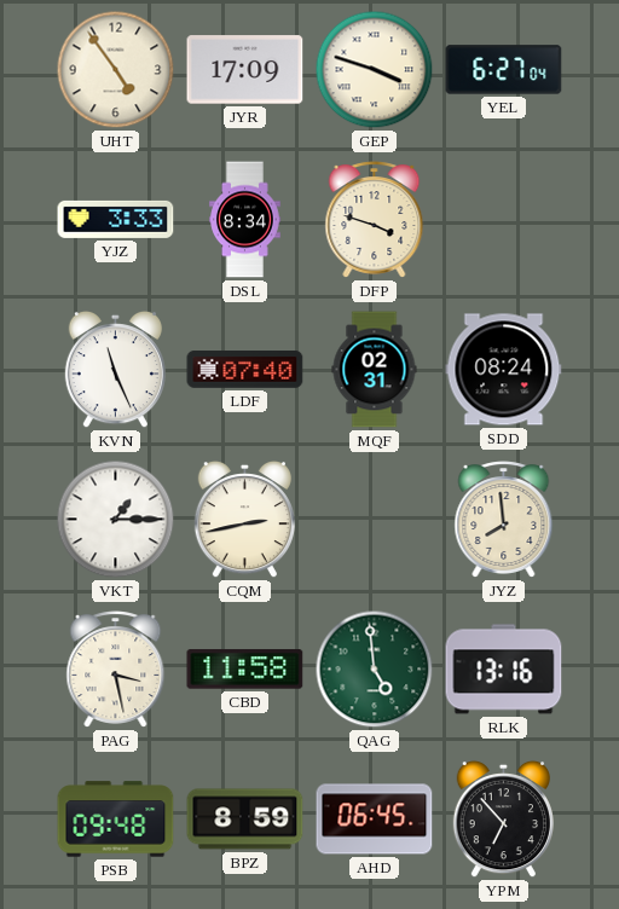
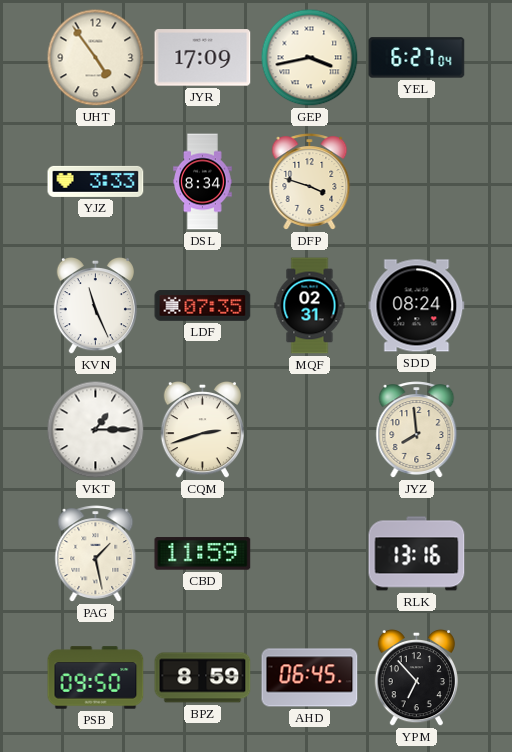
GEP: 3:48 -> 3:43 (310, 58)
LDF: 07:40 -> 07:35 (203, 306)
CQM: 2:43 -> 2:42 (202, 430)
PAG: 3:28 -> 1:28 (96, 554)
CBD: 11:58 -> 11:59 (203, 554)
QAG: 4:59 -> none (375, 670)
PSB: 09:48 -> 09:50 (96, 678)
